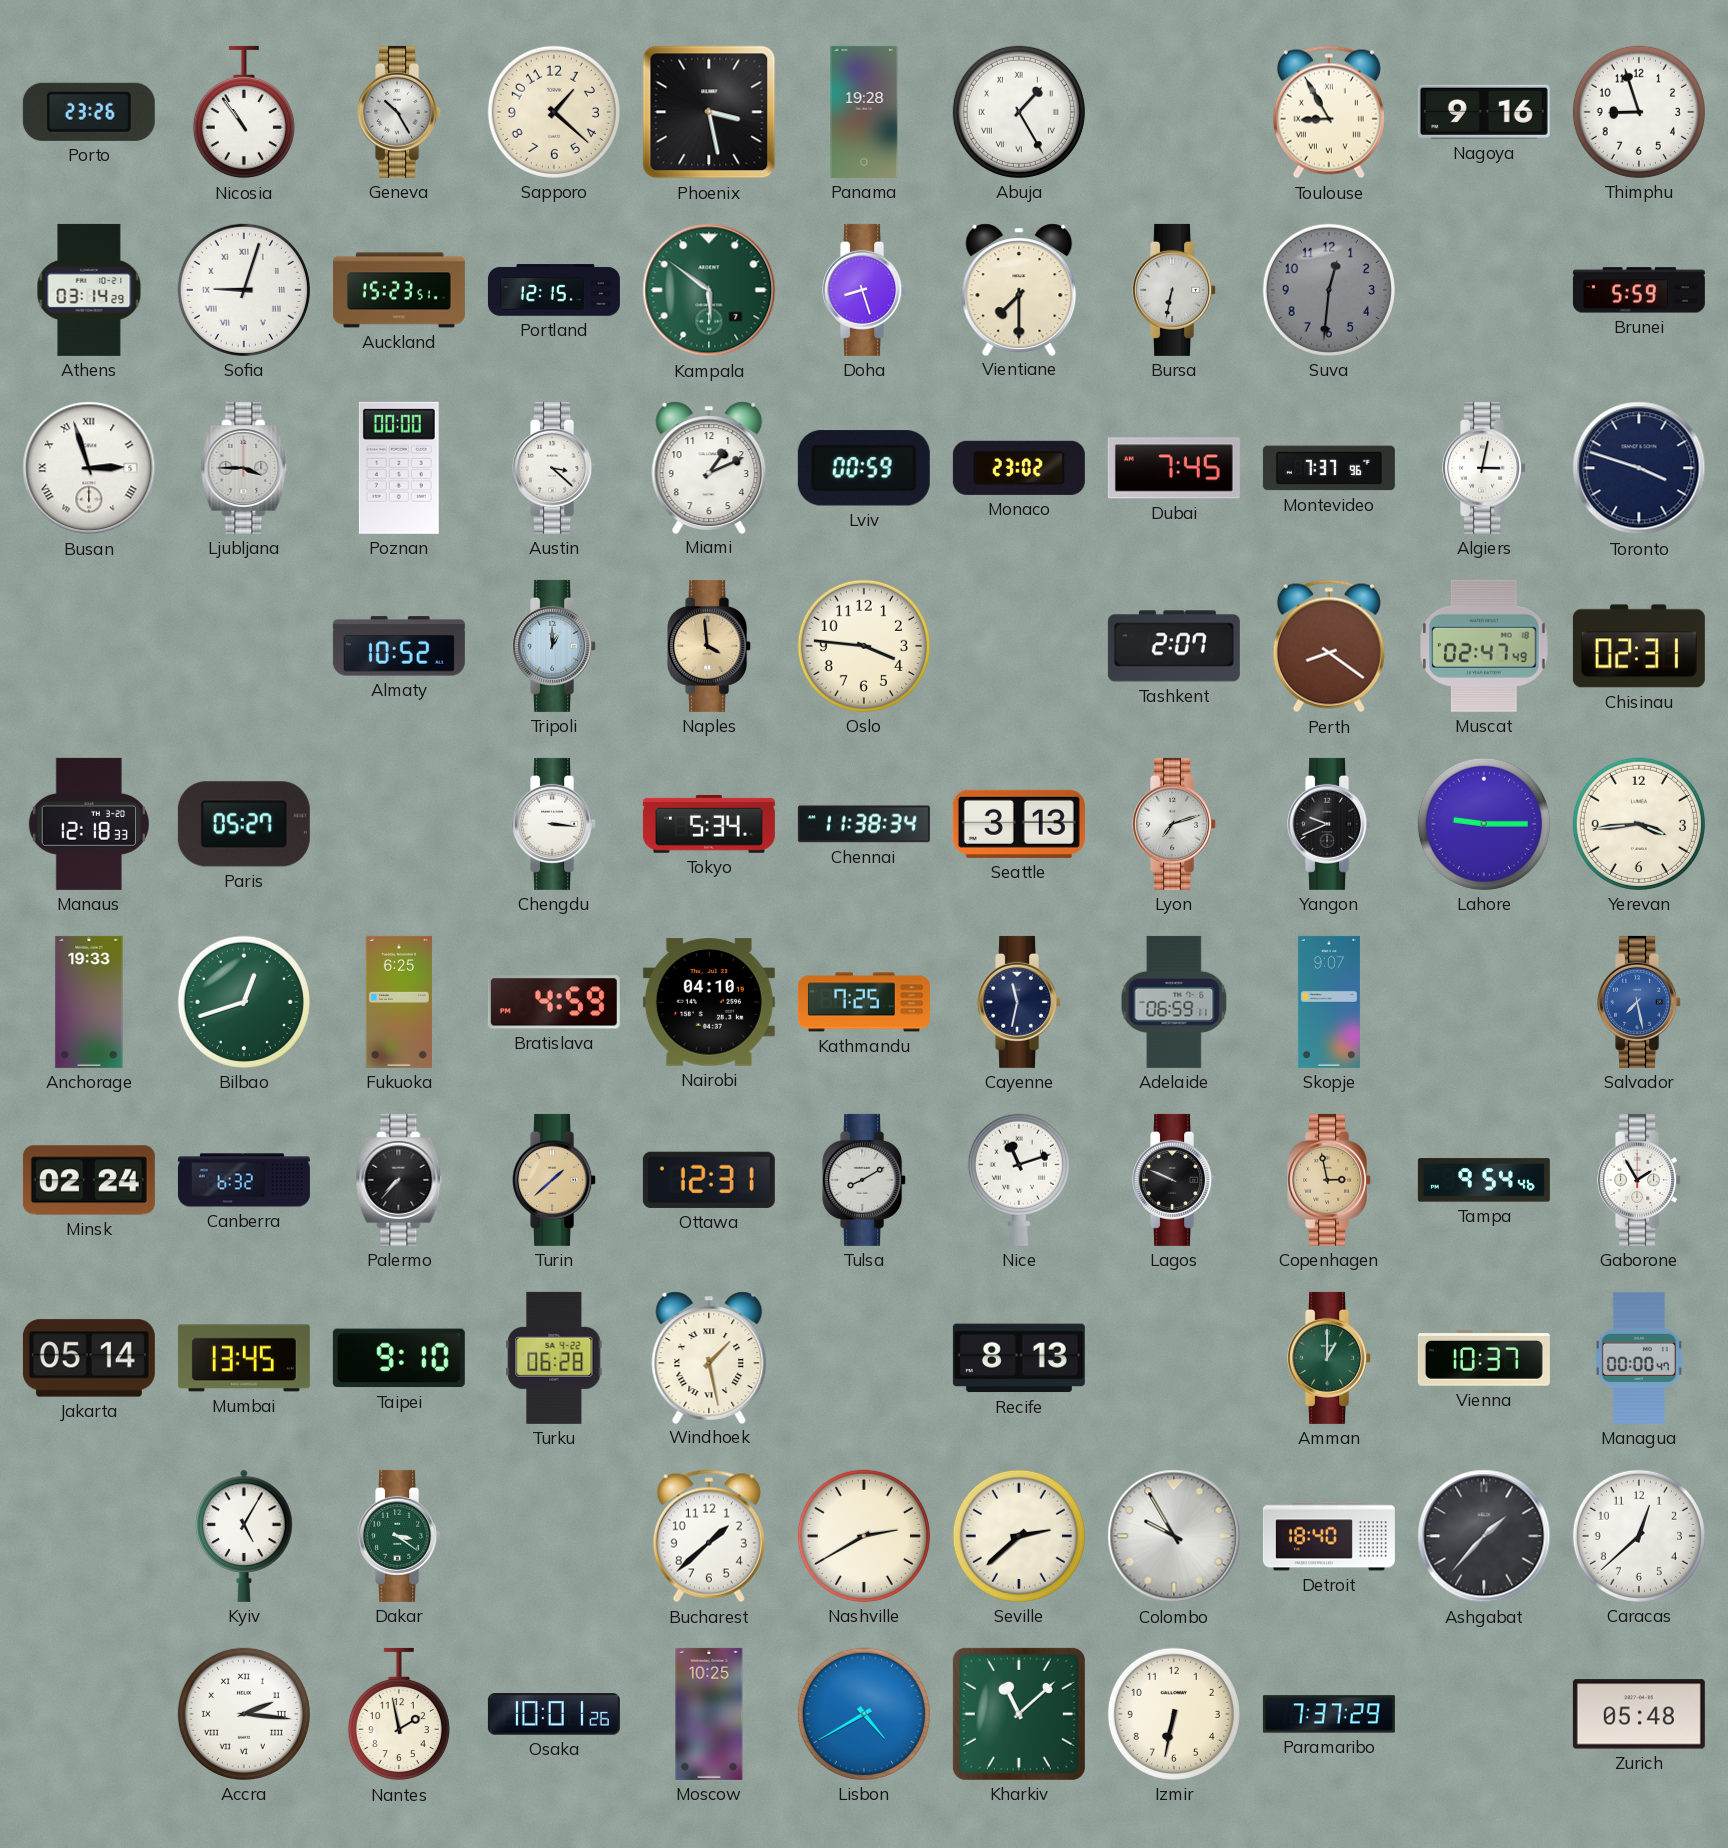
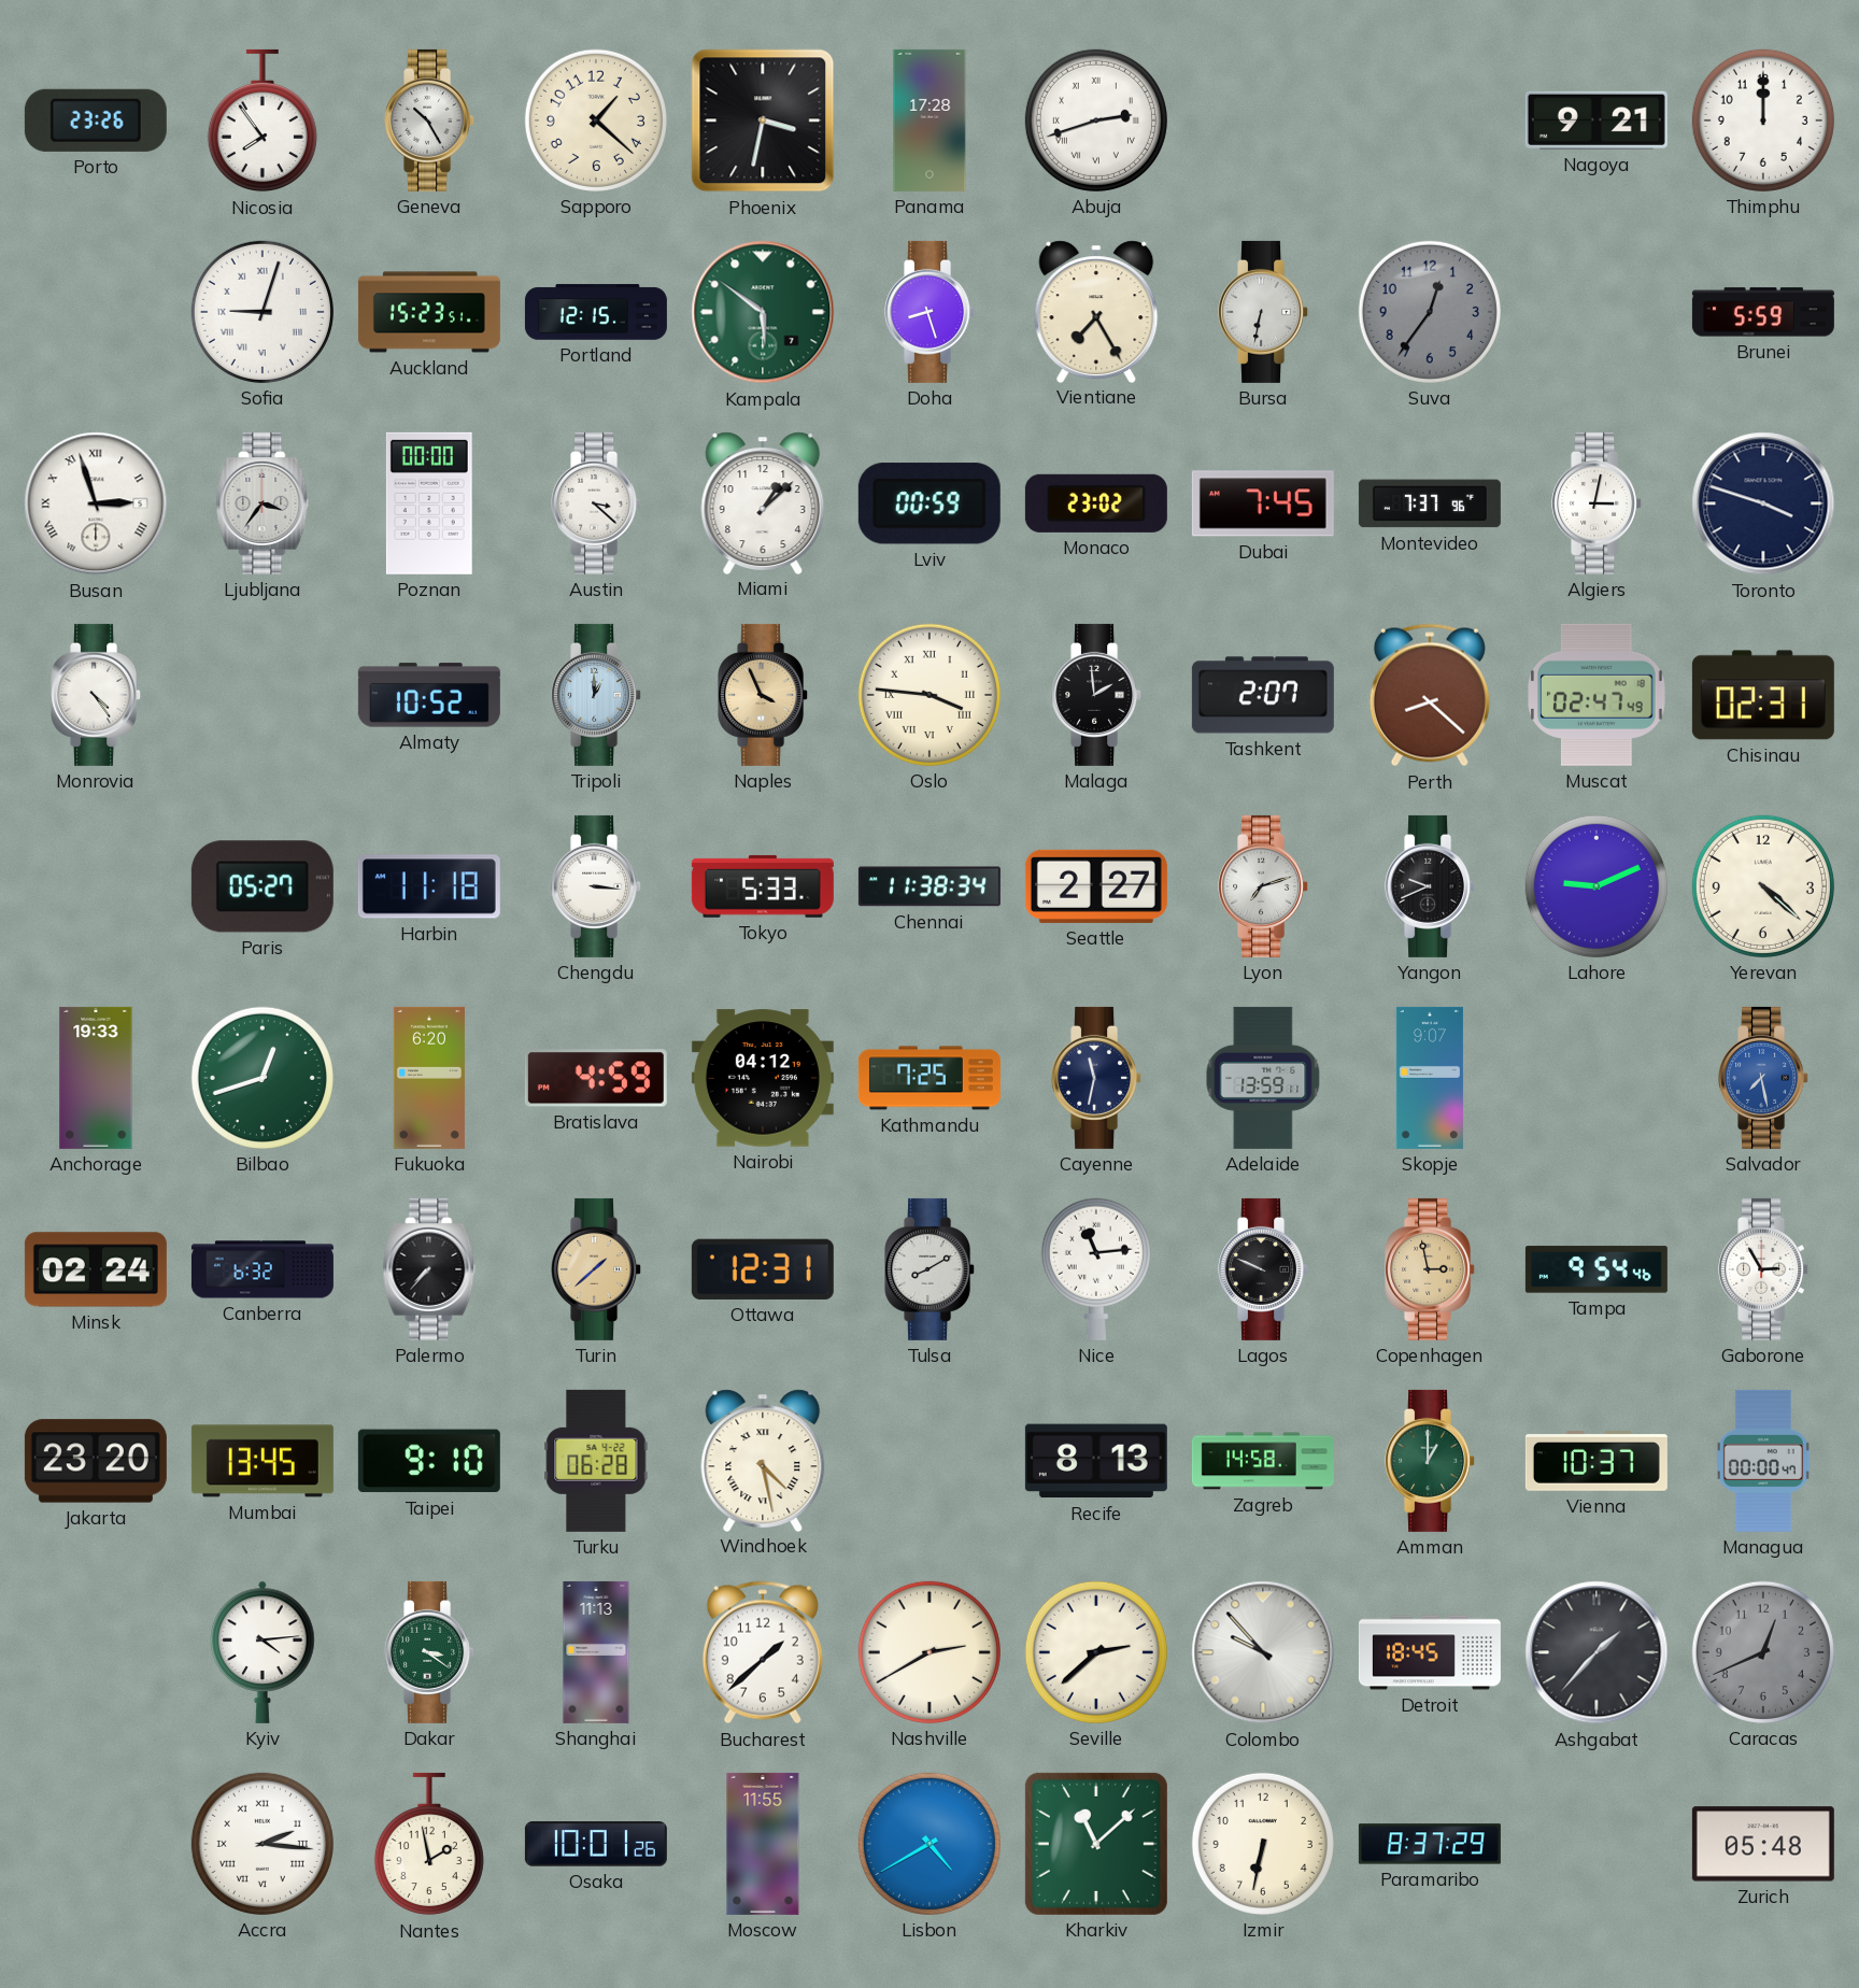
Nicosia: 10:54 -> 7:54 (262, 120)
Phoenix: 3:28 -> 3:32 (763, 120)
Panama: 19:28 -> 17:28 (929, 120)
Abuja: 1:25 -> 2:42 (1096, 120)
Toulouse: 8:55 -> none (1329, 112)
Nagoya: 9:16 -> 9:21 (1597, 120)
Thimphu: 8:57 -> 12:00 (1763, 120)
Athens: 03:14 -> none (89, 290)
Vientiane: 7:30 -> 7:25 (1096, 311)
Suva: 12:31 -> 12:36 (1430, 312)
Ljubljana: 3:45 -> 3:36 (262, 503)
Miami: 1:11 -> 1:08 (763, 502)
Monrovia: none -> 4:24 (97, 695)
Naples: 3:59 -> 3:56 (764, 695)
Oslo numerals: Arabic -> Roman (929, 695)
Malaga: none -> 1:59 (1097, 695)
Perth: 8:21 -> 8:22 (1430, 695)
Manaus: 12:18 -> none (89, 824)
Harbin: none -> 11:18 (429, 886)
Tokyo: 5:34 -> 5:33 (763, 886)
Seattle: 3:13 -> 2:27 (1096, 886)
Lahore: 9:15 -> 9:11 (1597, 886)
Yerevan: 3:44 -> 4:22 (1763, 886)
Fukuoka: 6:25 -> 6:20 (429, 1078)
Nairobi: 04:10 -> 04:12 (763, 1078)
Adelaide: 06:59 -> 13:59 (1263, 1078)
Nice: 11:12 -> 11:14 (1096, 1269)
Gaborone: 1:55 -> 2:55 (1764, 1269)
Jakarta: 05:14 -> 23:20 (96, 1461)
Windhoek: 1:28 -> 4:28 (763, 1460)
Zagreb: none -> 14:58 (1263, 1461)
Kyiv: 5:05 -> 4:14 (262, 1652)
Shanghai: none -> 11:13 (596, 1652)
Colombo: 9:55 -> 9:53 (1263, 1652)
Detroit: 18:40 -> 18:45 (1430, 1652)
Caracas: 12:38 -> 12:41 (1763, 1652)
Caracas dial: white -> grey (1763, 1652)
Moscow: 10:25 -> 11:55 (763, 1844)
Paramaribo: 7:37 -> 8:37 (1430, 1844)
